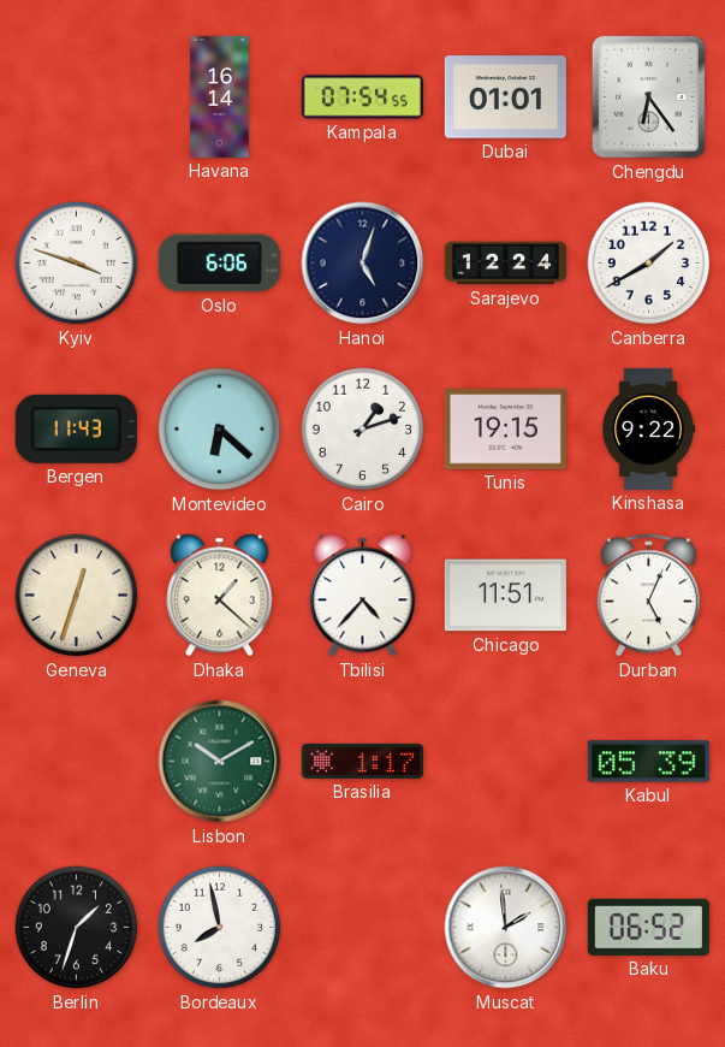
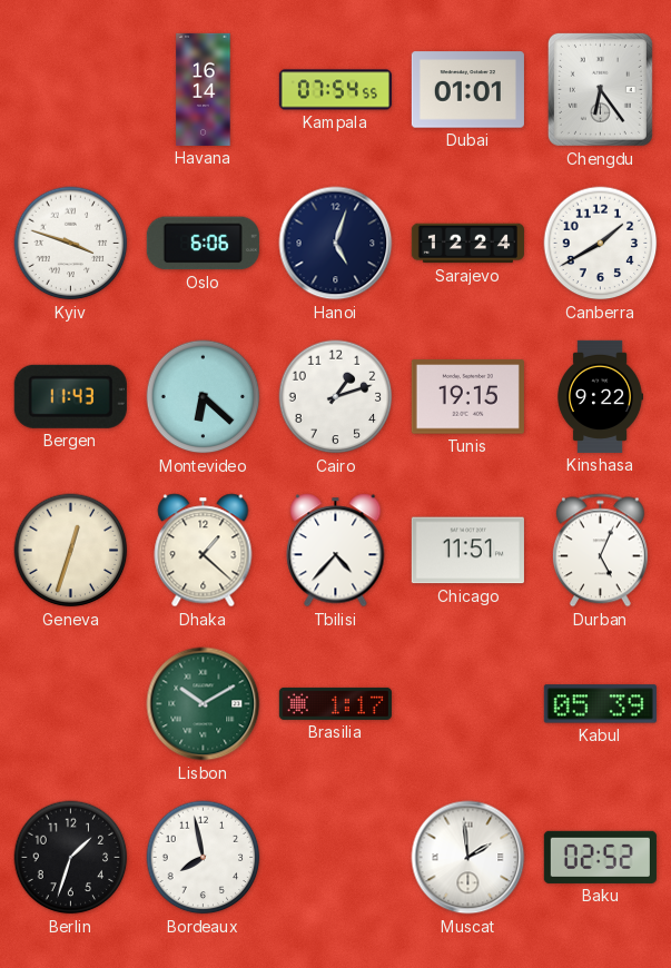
Baku: 06:52 -> 02:52 (600, 857)
